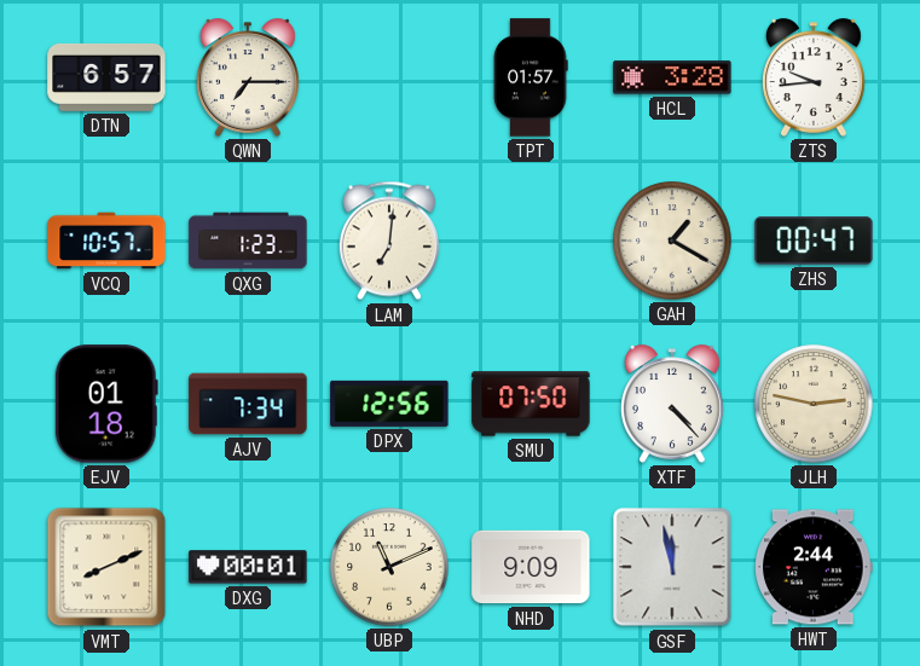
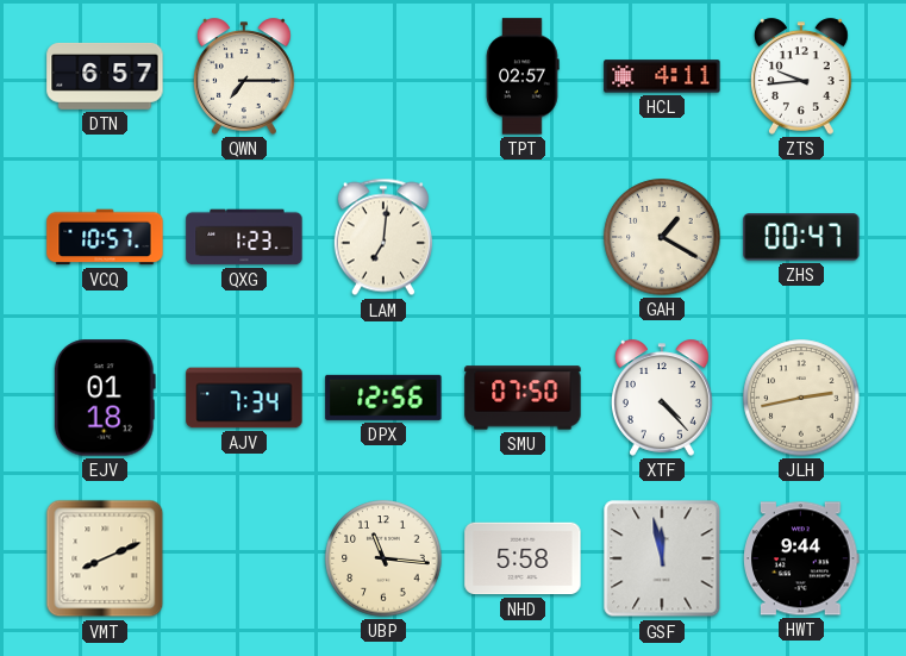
TPT: 01:57 -> 02:57 (523, 76)
HCL: 3:28 -> 4:11 (662, 76)
JLH: 2:47 -> 2:43 (801, 398)
DXG: 00:01 -> none (248, 567)
UBP: 11:11 -> 11:16 (383, 558)
NHD: 9:09 -> 5:58 (523, 558)
HWT: 2:44 -> 9:44 (801, 558)
